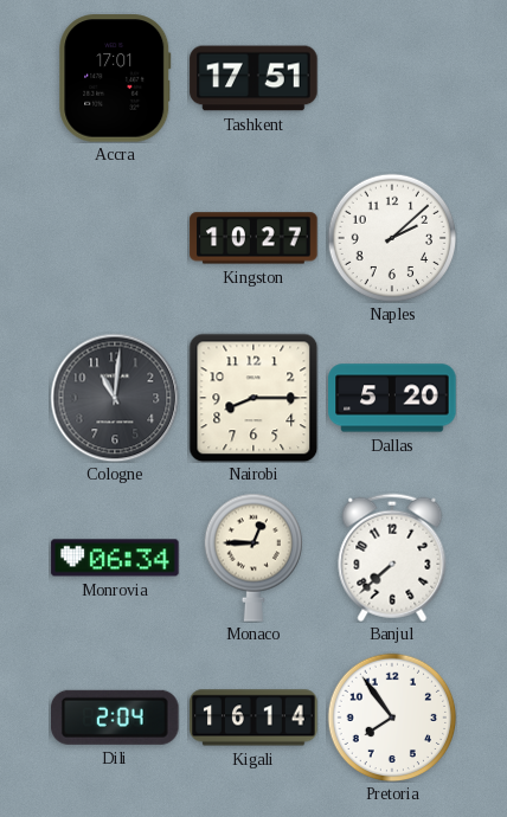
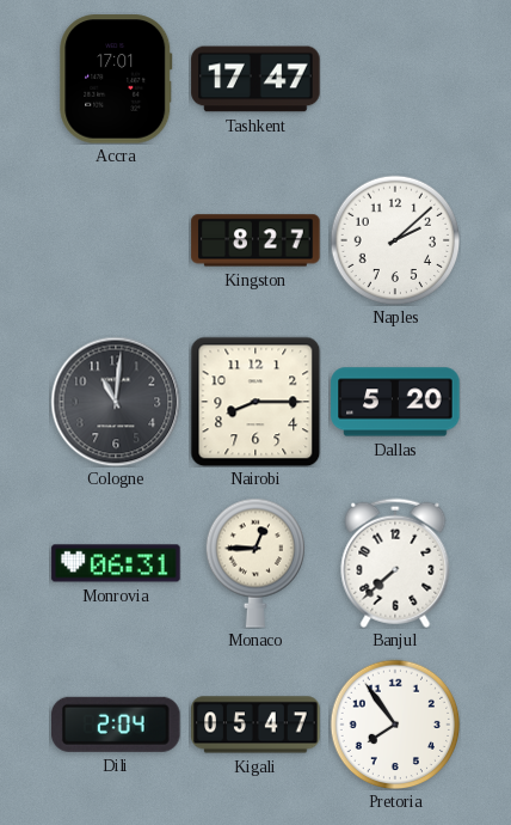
Tashkent: 17:51 -> 17:47 (255, 79)
Kingston: 10:27 -> 8:27 (255, 240)
Monrovia: 06:34 -> 06:31 (116, 563)
Kigali: 16:14 -> 05:47 (255, 725)
